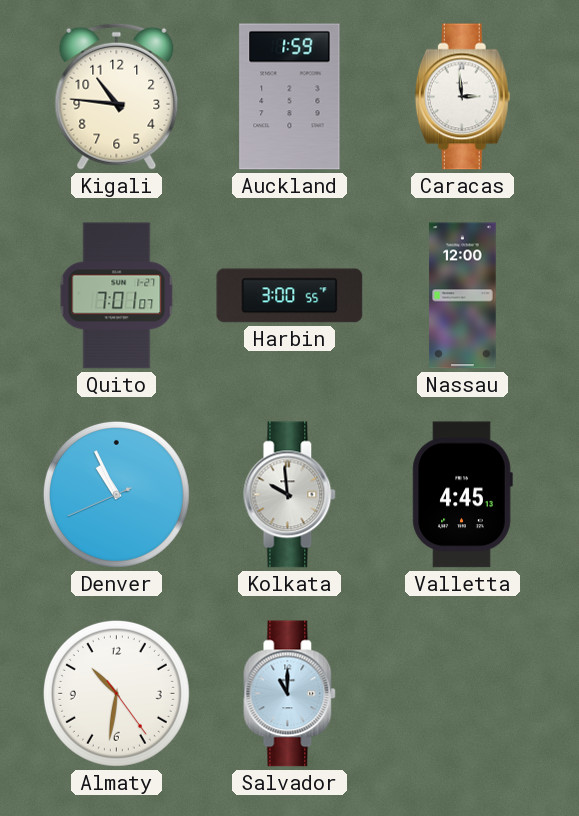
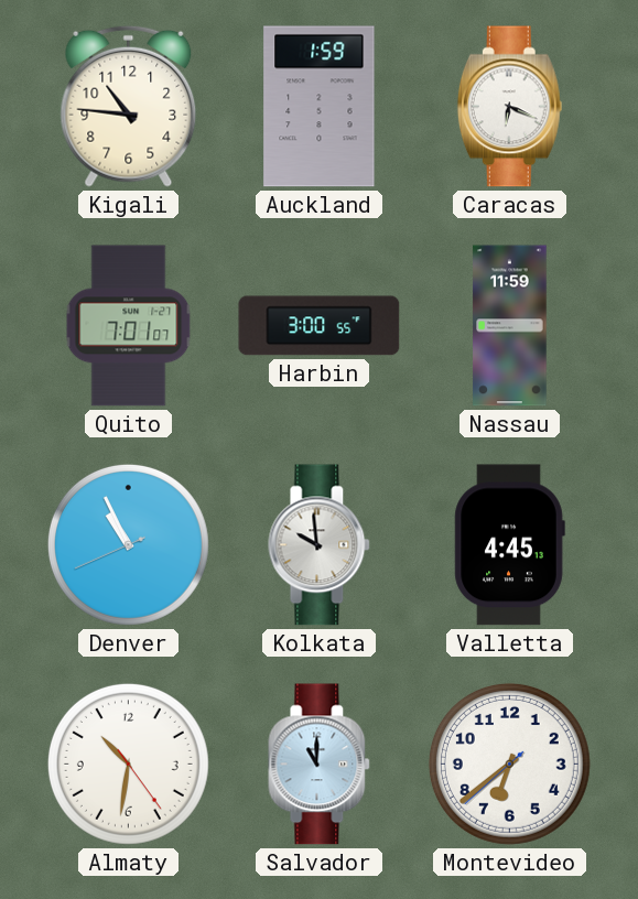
Caracas: 2:59 -> 6:19 (509, 107)
Nassau: 12:00 -> 11:59 (510, 326)
Montevideo: none -> 6:38 (509, 763)
